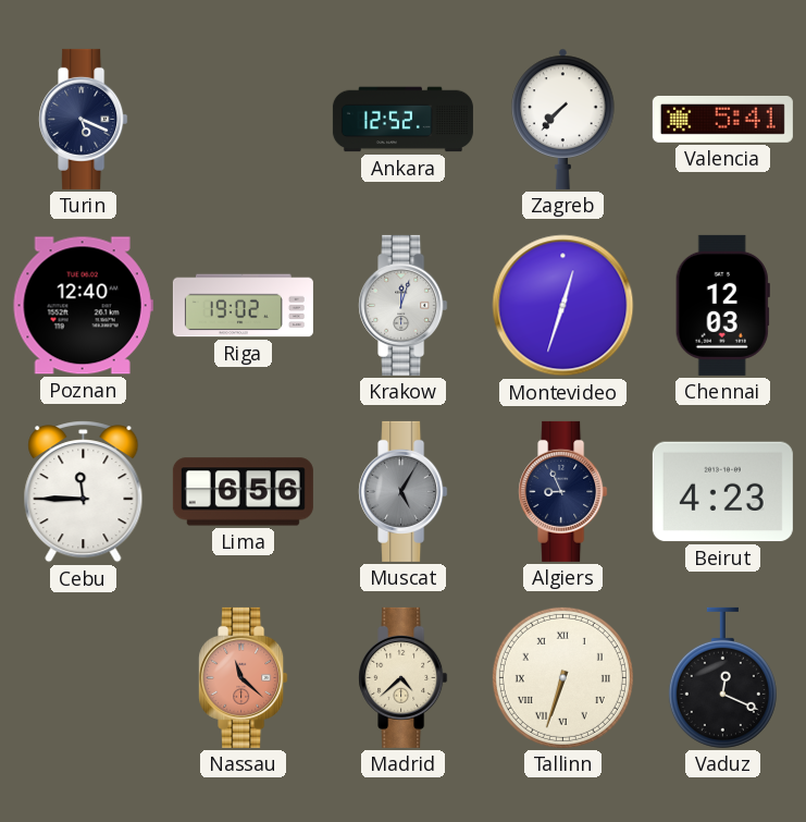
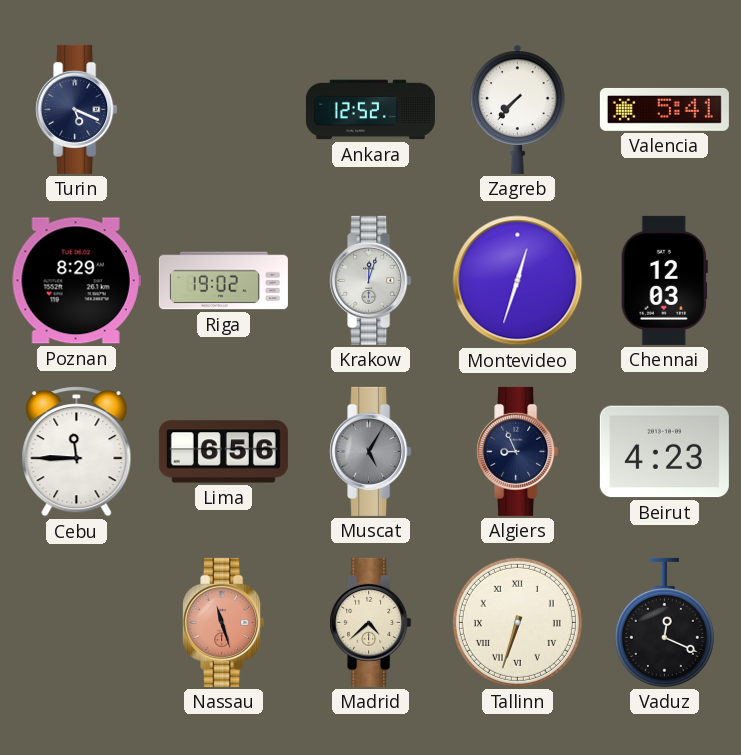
Poznan: 12:40 -> 8:29 (76, 281)
Nassau: 11:22 -> 11:27 (224, 622)
